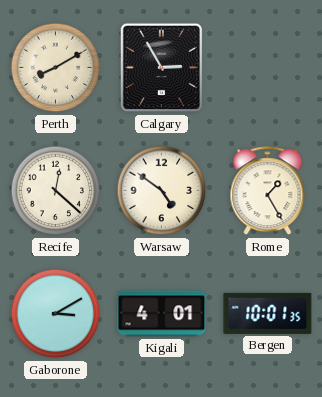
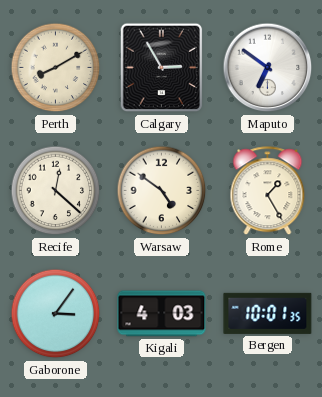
Maputo: none -> 6:51 (268, 68)
Gaborone: 3:10 -> 3:06 (56, 314)
Kigali: 4:01 -> 4:03 (162, 314)
